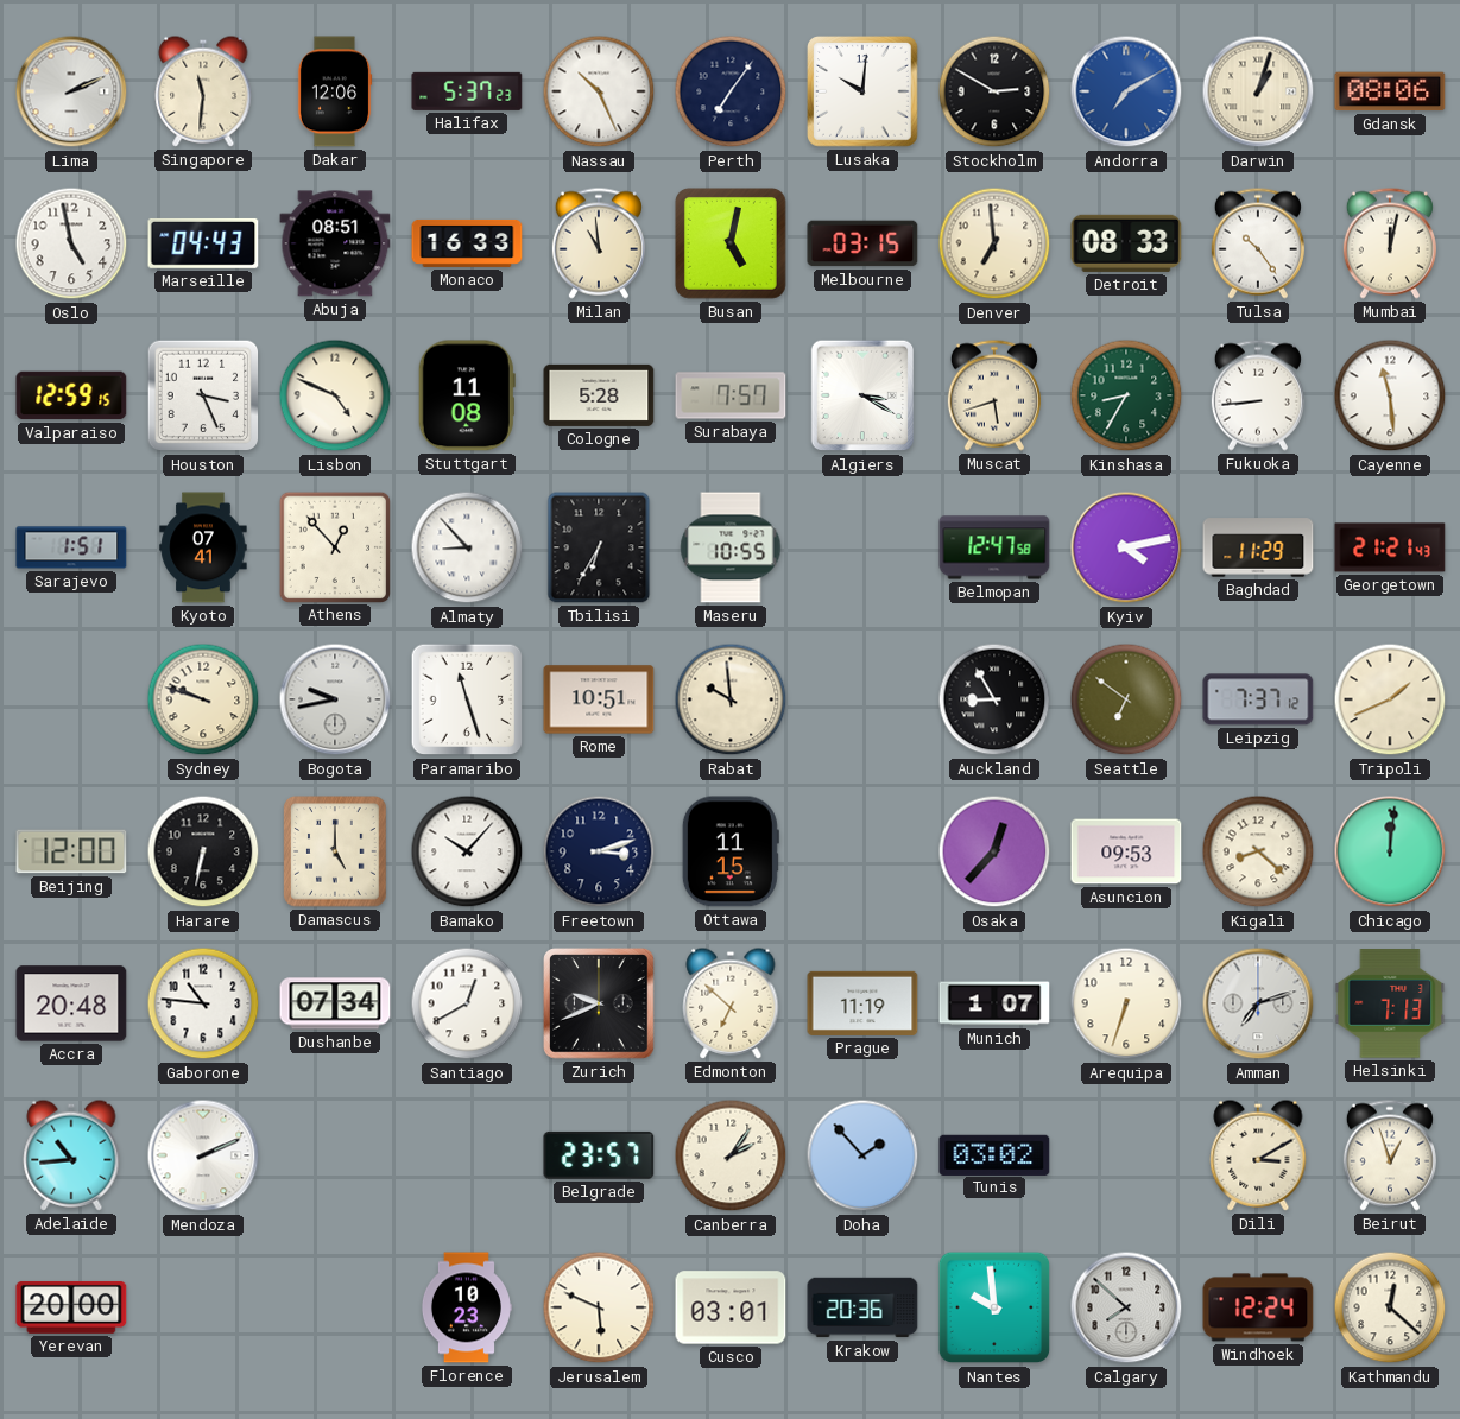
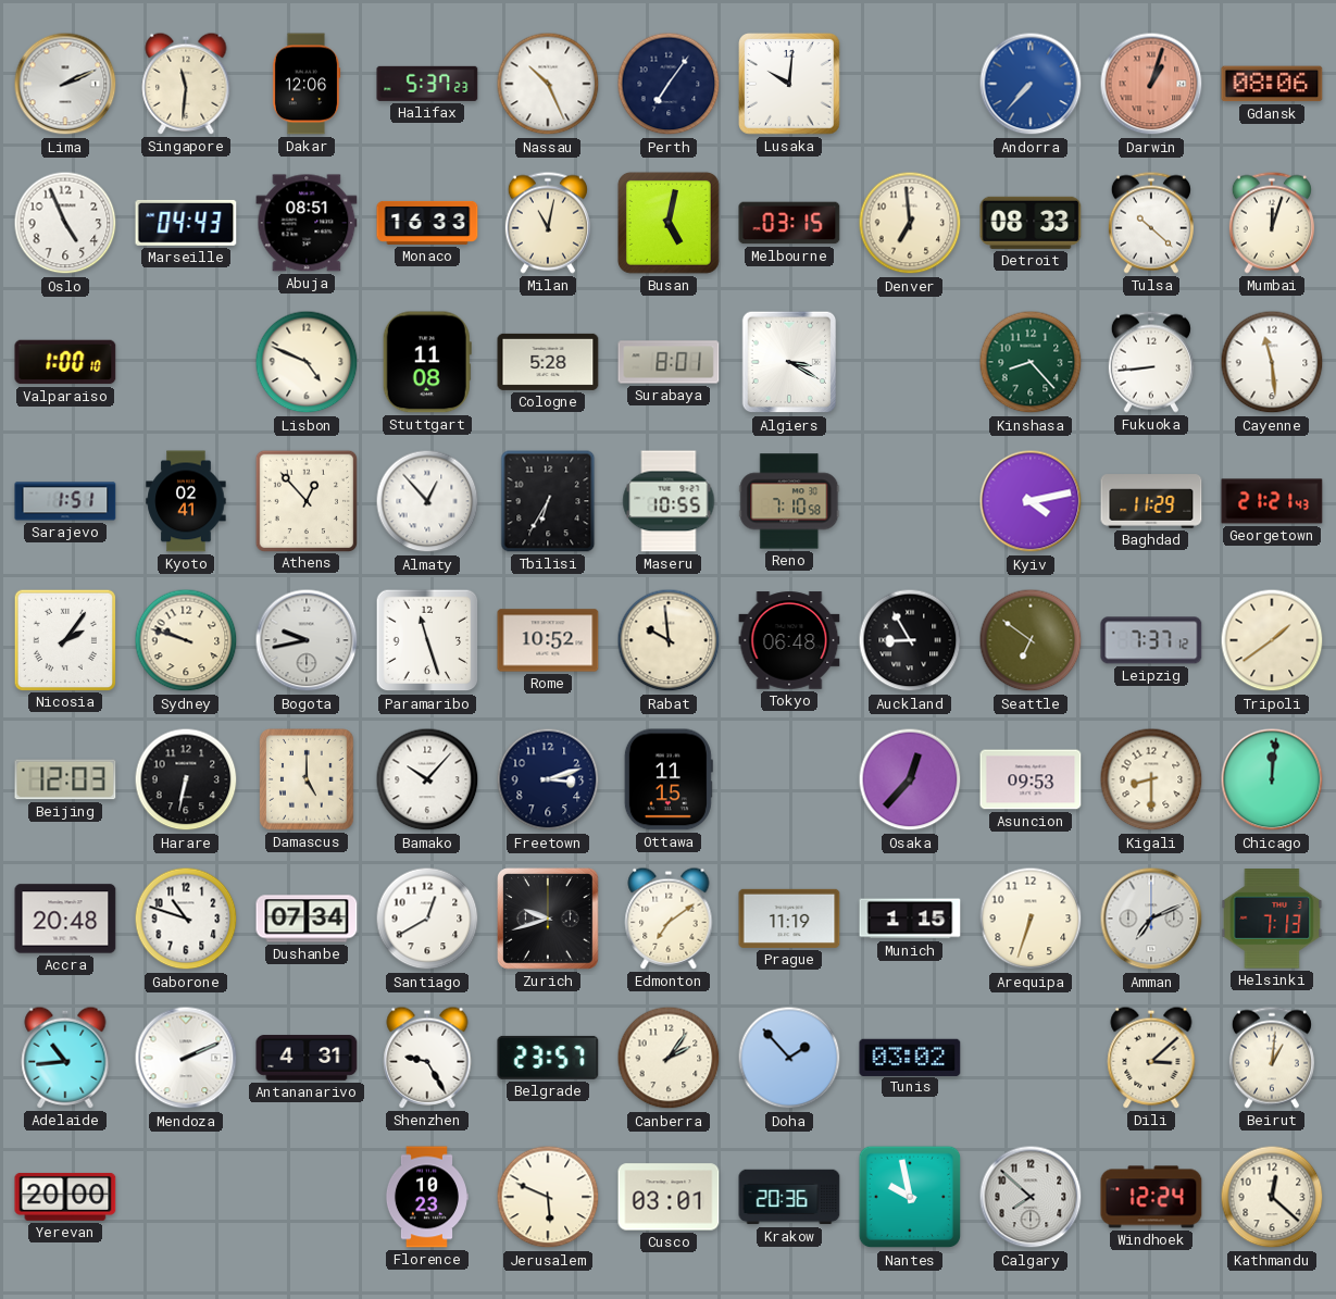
Stockholm: 2:50 -> none (994, 91)
Andorra: 7:10 -> 7:37 (1031, 84)
Darwin dial: cream -> salmon (1151, 84)
Oslo: 4:58 -> 4:56 (65, 223)
Milan: 10:59 -> 11:02 (548, 223)
Tulsa: 10:24 -> 10:22 (1151, 223)
Mumbai: 12:02 -> 12:03 (1272, 223)
Valparaiso: 12:59 -> 1:00 (65, 362)
Houston: 3:26 -> none (203, 395)
Surabaya: 7:57 -> 8:01 (669, 362)
Muscat: 5:42 -> none (994, 395)
Kinshasa: 8:35 -> 8:23 (1031, 362)
Kyoto: 07:41 -> 02:41 (186, 501)
Almaty: 8:53 -> 12:53 (427, 501)
Reno: none -> 7:10 (789, 501)
Belmopan: 12:47 -> none (994, 547)
Nicosia: none -> 2:06 (64, 639)
Rome: 10:51 -> 10:52 (548, 640)
Tokyo: none -> 06:48 (789, 640)
Tripoli: 1:41 -> 1:39 (1272, 640)
Beijing: 12:00 -> 12:03 (65, 779)
Kigali: 8:22 -> 8:30 (1151, 779)
Gaborone: 10:46 -> 10:48 (186, 919)
Zurich: 9:41 -> 9:42 (549, 920)
Edmonton: 6:52 -> 7:09 (669, 919)
Munich: 1:07 -> 1:15 (910, 919)
Amman: 7:12 -> 7:11 (1151, 919)
Antananarivo: none -> 4:31 (307, 1058)
Shenzhen: none -> 9:25 (427, 1058)
Dili: 3:10 -> 3:08 (1151, 1058)
Beirut: 12:57 -> 1:01 (1272, 1058)
Nantes: 9:59 -> 9:58 (910, 1197)
